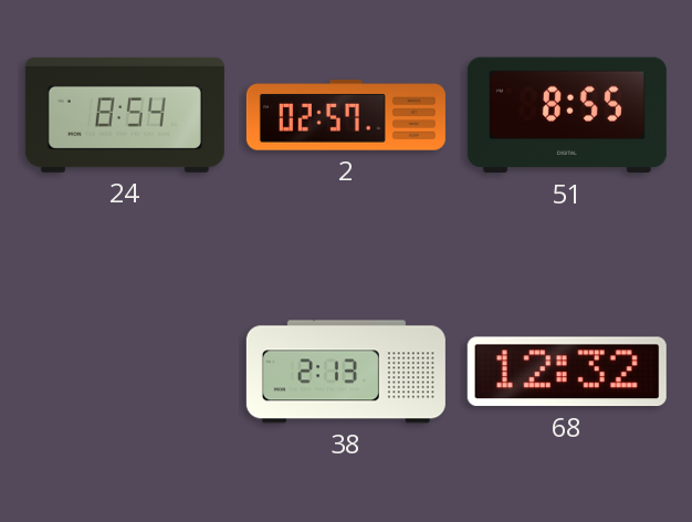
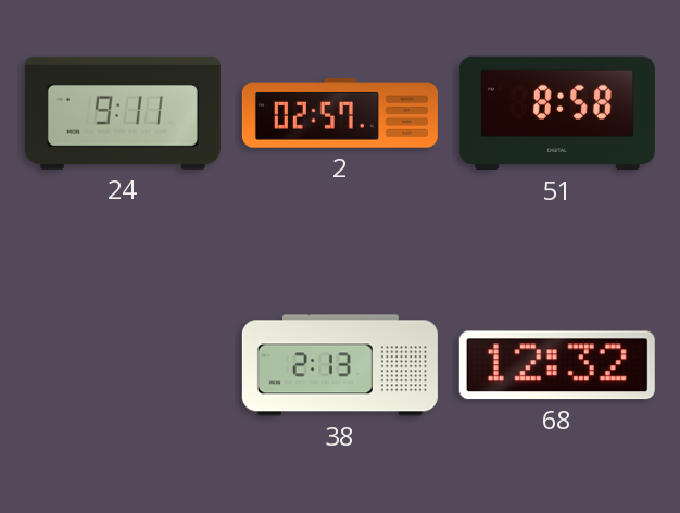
24: 8:54 -> 9:11 (123, 113)
51: 8:55 -> 8:58 (557, 113)
